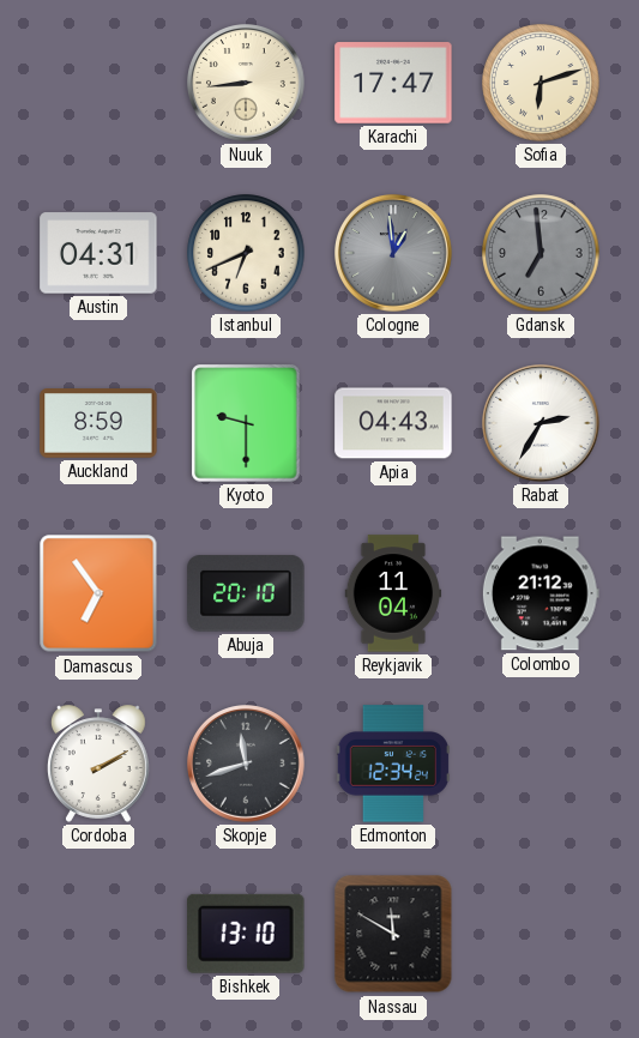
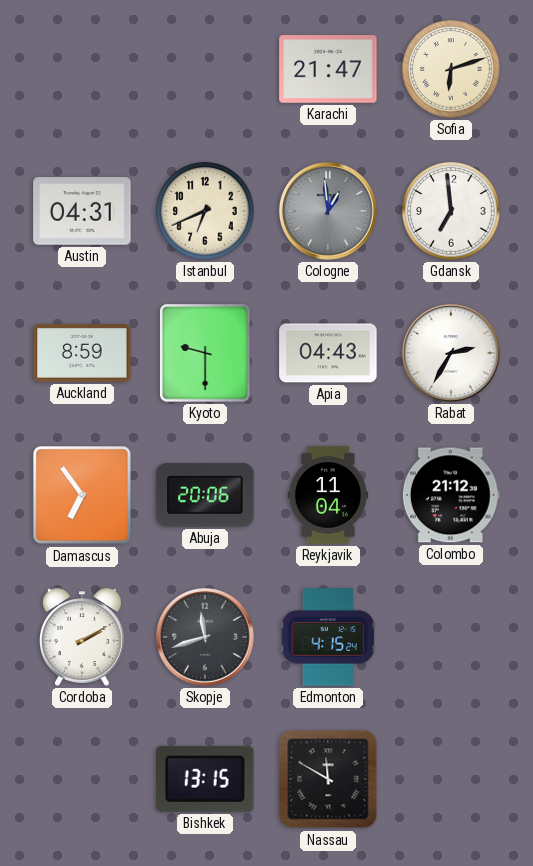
Nuuk: 8:44 -> none (247, 84)
Karachi: 17:47 -> 21:47 (328, 69)
Gdansk dial: grey -> white (451, 211)
Abuja: 20:10 -> 20:06 (205, 495)
Edmonton: 12:34 -> 4:15 (328, 637)
Bishkek: 13:10 -> 13:15 (205, 779)
